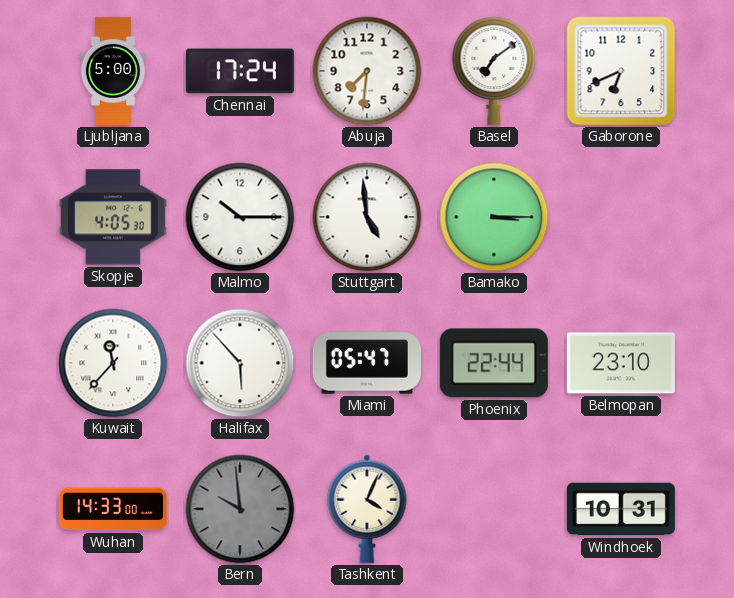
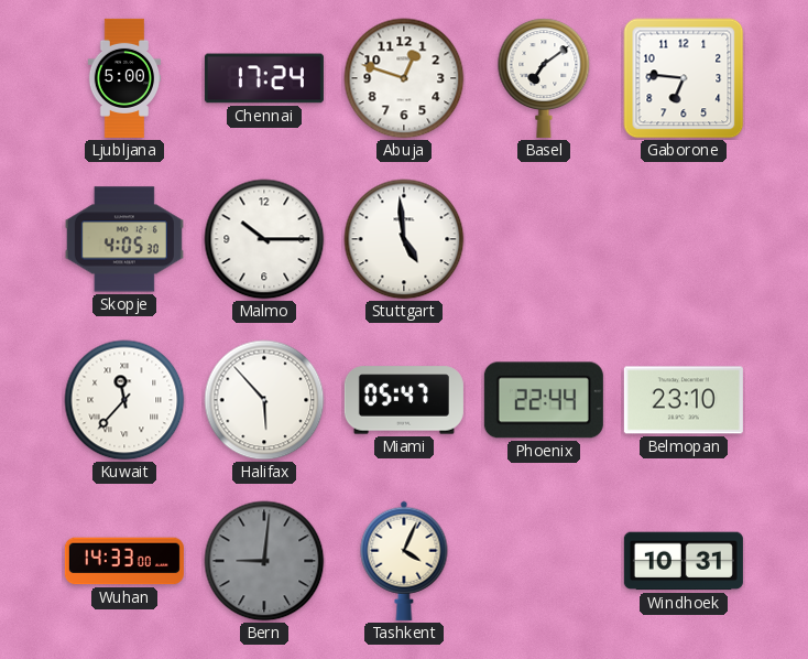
Abuja: 7:31 -> 12:48 (404, 78)
Gaborone: 6:41 -> 6:46 (684, 78)
Bamako: 3:15 -> none (494, 217)
Bern: 9:59 -> 9:01 (264, 561)
